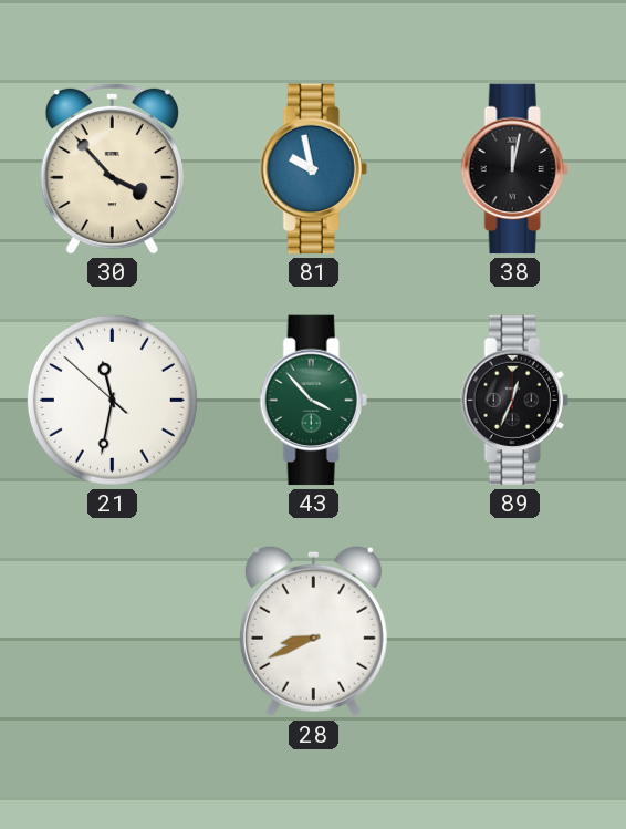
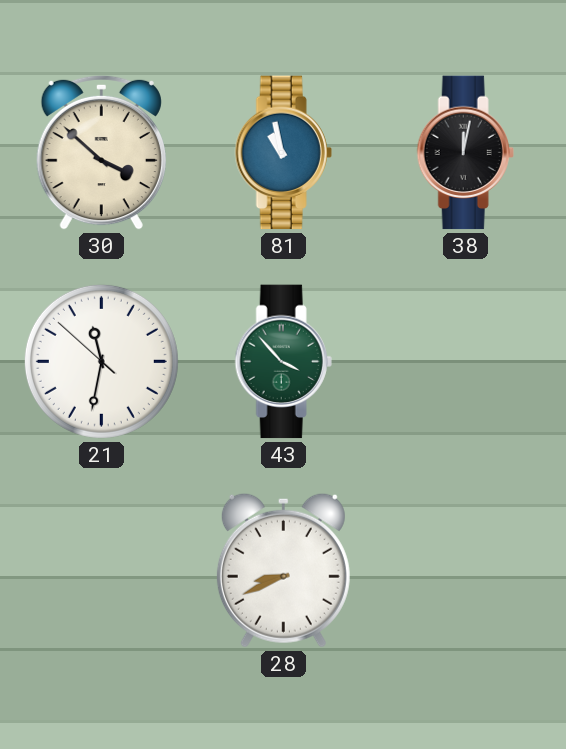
30: 3:53 -> 3:52 (101, 152)
81: 9:58 -> 10:58 (283, 153)
89: 12:34 -> none (514, 401)
